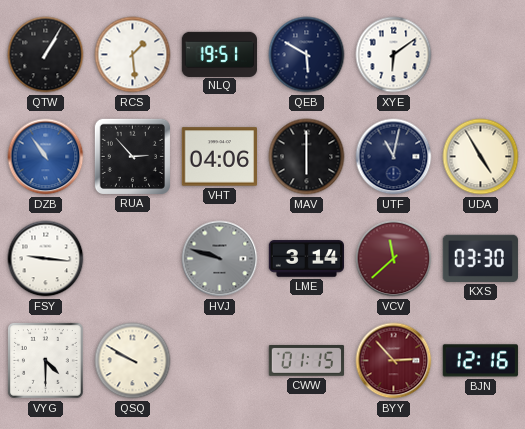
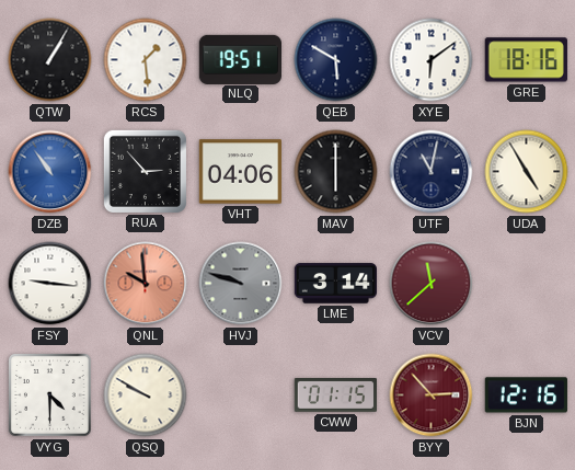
GRE: none -> 18:16 (526, 60)
QNL: none -> 9:59 (146, 284)
KXS: 03:30 -> none (480, 258)
